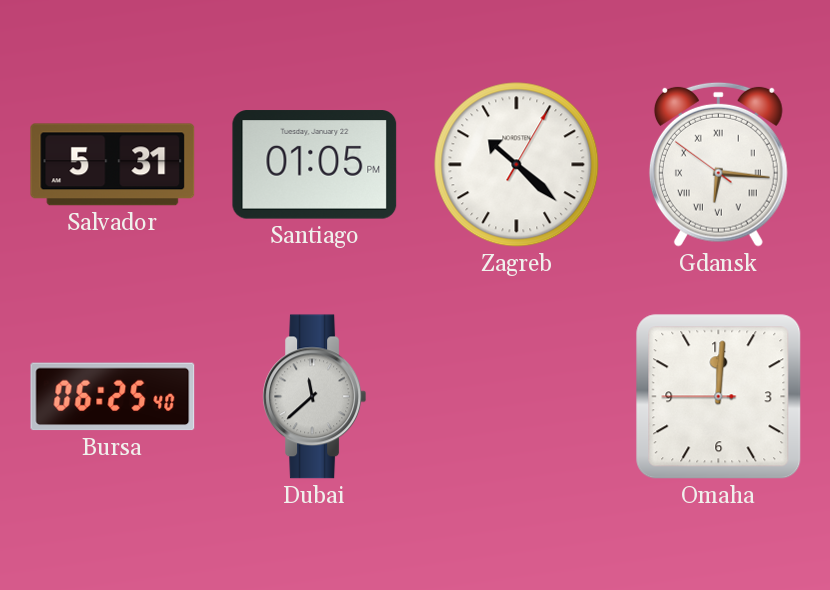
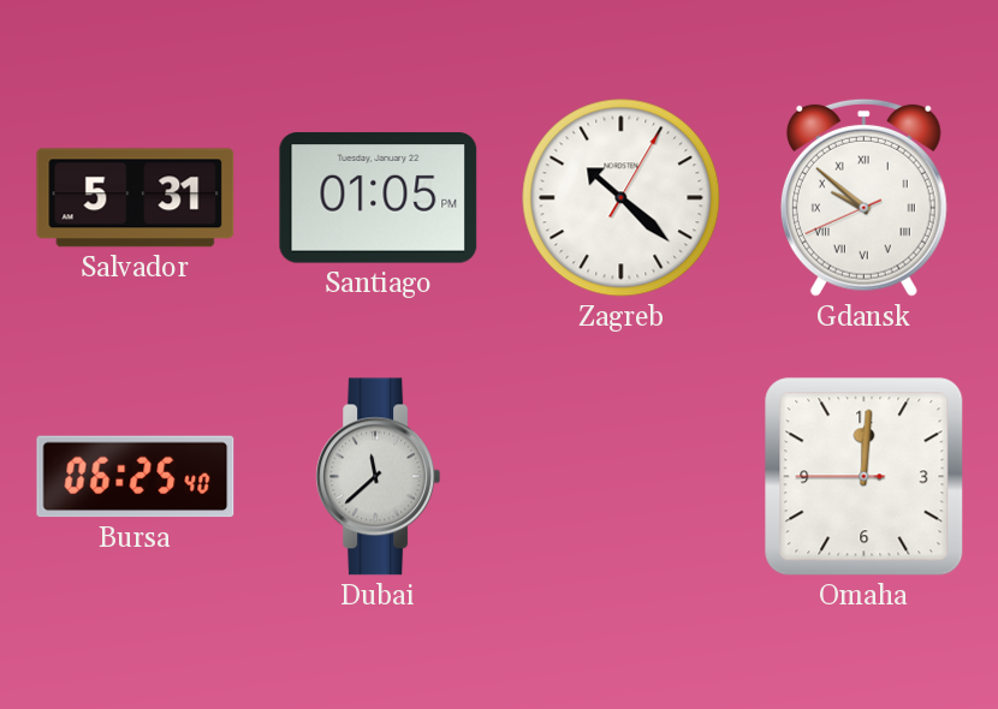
Gdansk: 6:15 -> 9:51 (863, 197)
